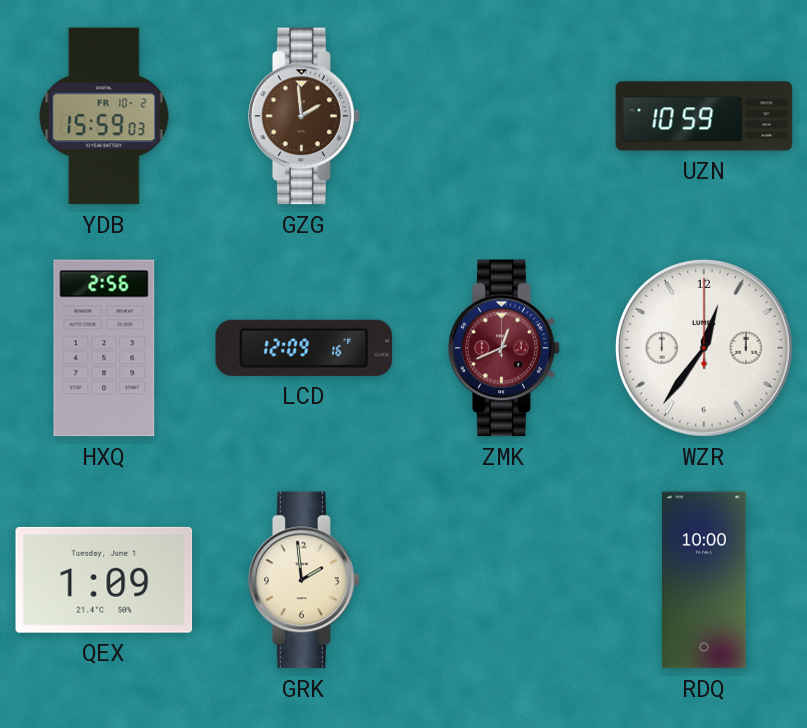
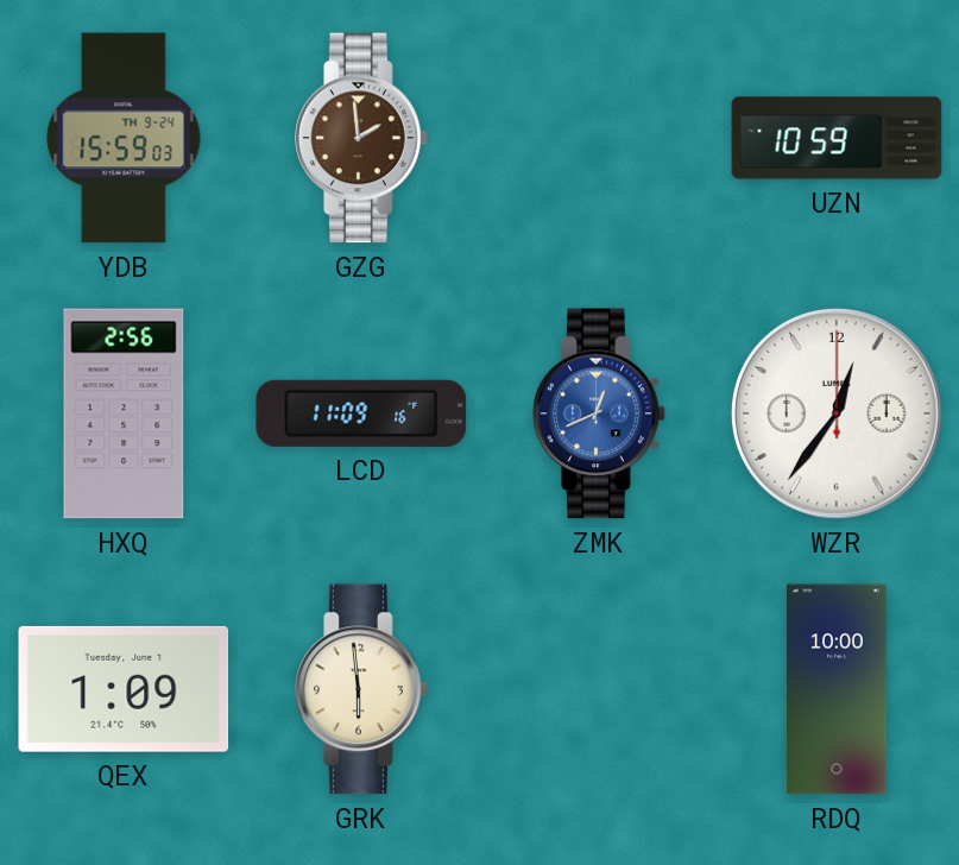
YDB date: FR 10-2 -> TH 9-24 (124, 138)
LCD: 12:09 -> 11:09 (361, 413)
ZMK dial: burgundy -> blue (599, 413)
GRK: 1:59 -> 5:59 (361, 689)
